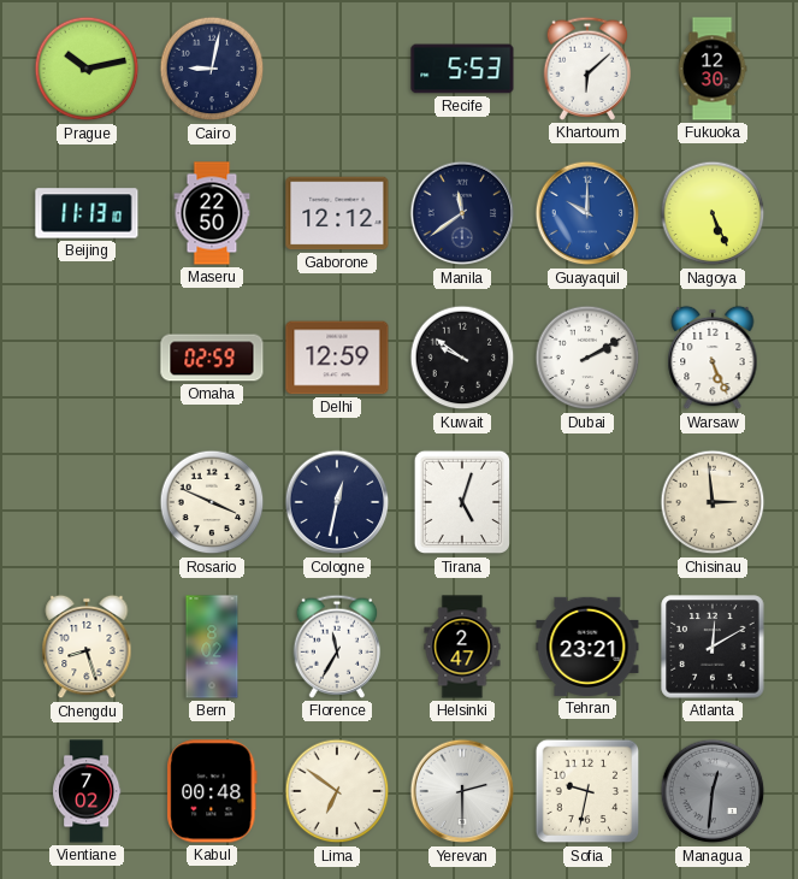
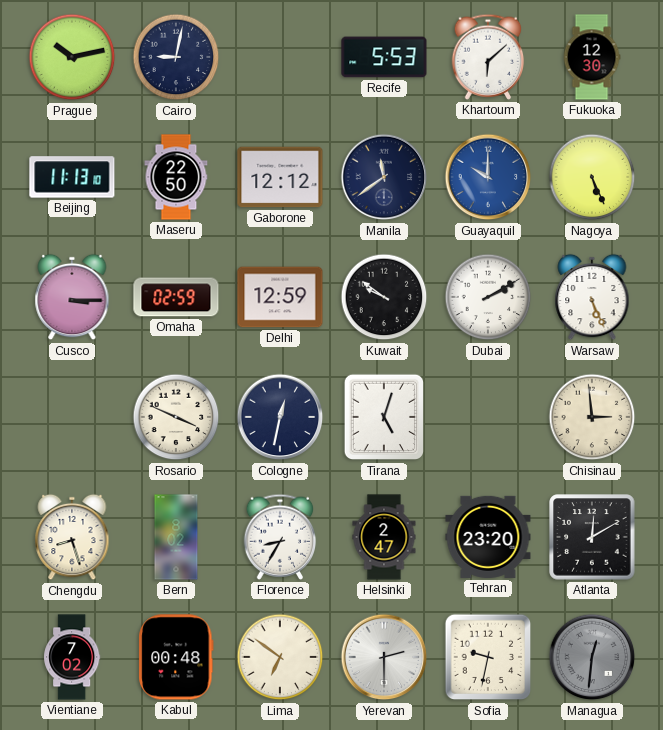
Cusco: none -> 3:15 (72, 297)
Florence: 11:35 -> 8:35 (280, 537)
Tehran: 23:21 -> 23:20 (488, 537)
